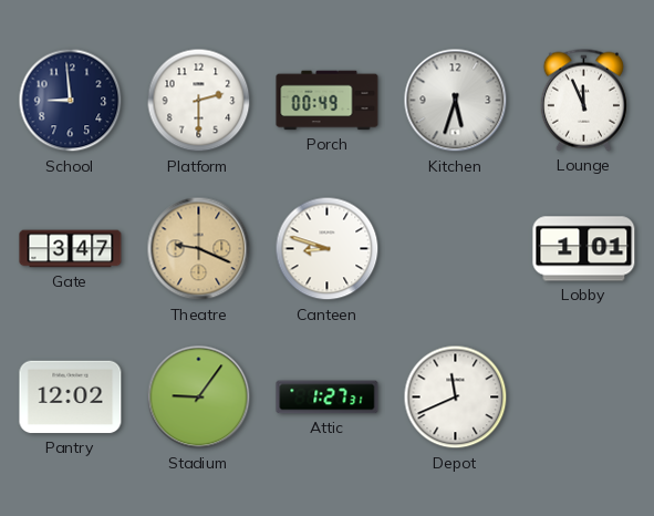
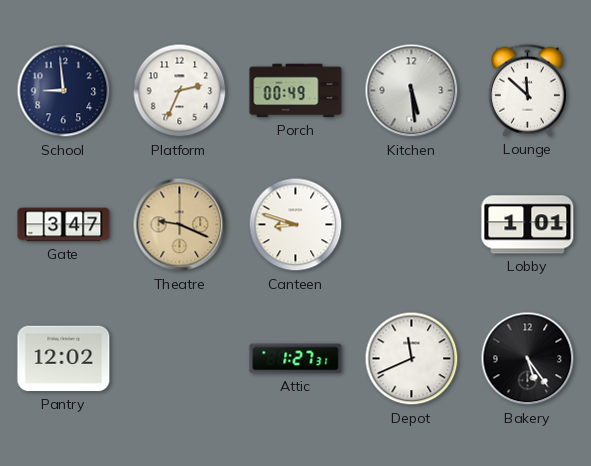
Platform: 2:30 -> 2:34 (180, 91)
Kitchen: 5:33 -> 5:29 (412, 91)
Lounge: 11:56 -> 11:52 (527, 90)
Stadium: 9:06 -> none (199, 398)
Bakery: none -> 5:24 (528, 359)
